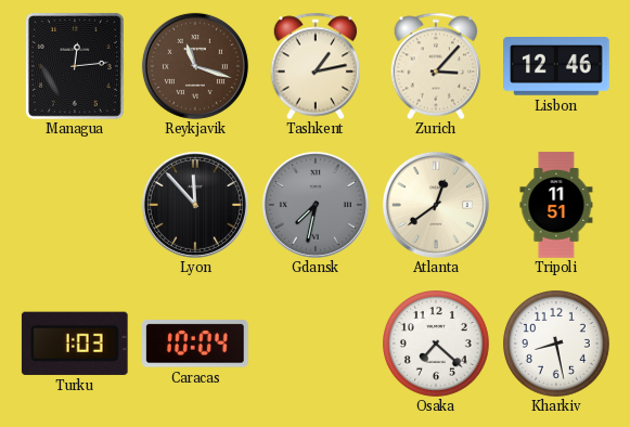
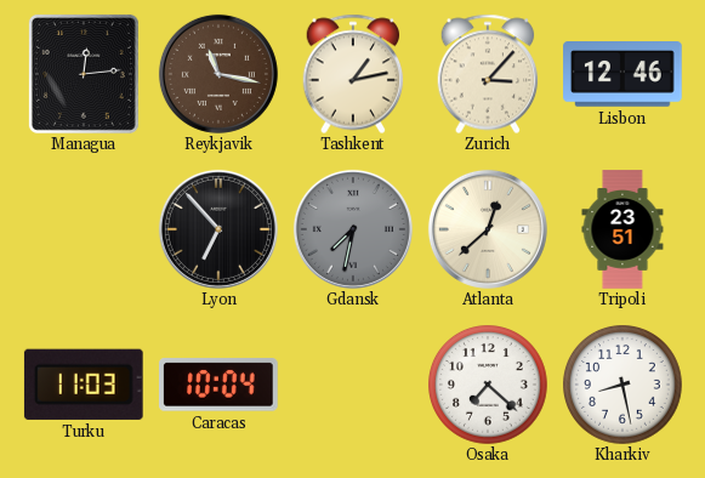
Reykjavik: 11:18 -> 11:17 (218, 74)
Lyon: 11:53 -> 6:53 (218, 229)
Atlanta: 12:39 -> 12:38 (488, 229)
Tripoli: 11:51 -> 23:51 (622, 229)
Turku: 1:03 -> 11:03 (84, 385)
